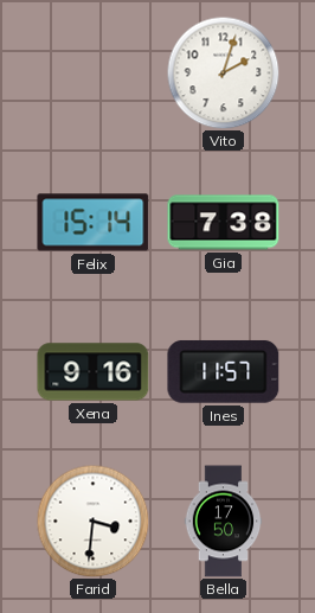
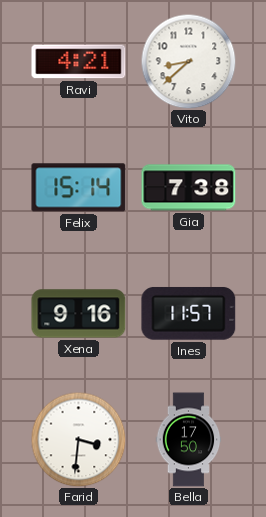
Ravi: none -> 4:21 (79, 62)
Vito: 2:03 -> 8:38 (188, 61)
